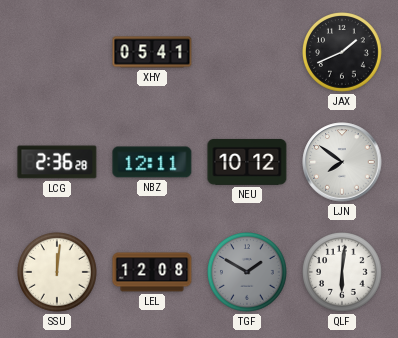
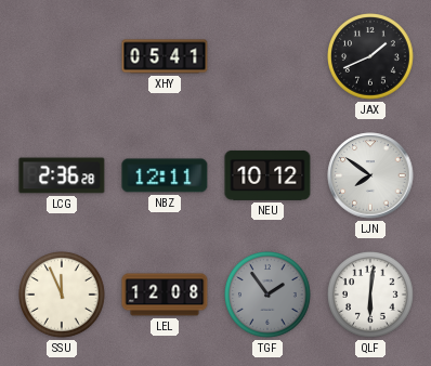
SSU: 12:01 -> 11:56 (63, 296)
TGF: 1:50 -> 1:54 (269, 296)
